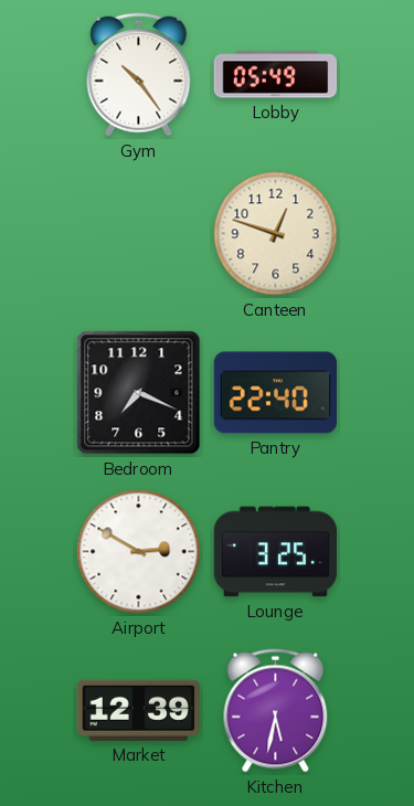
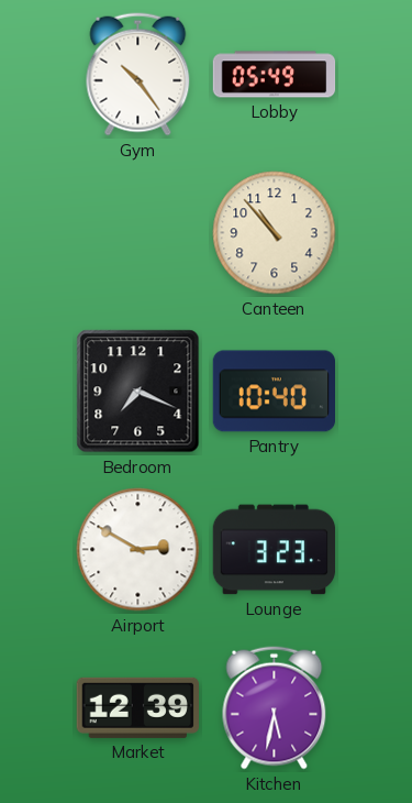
Canteen: 12:48 -> 10:53 (275, 233)
Pantry: 22:40 -> 10:40 (274, 392)
Lounge: 3:25 -> 3:23 (275, 550)
